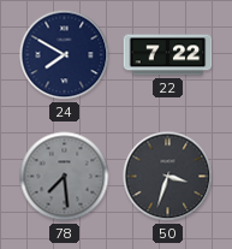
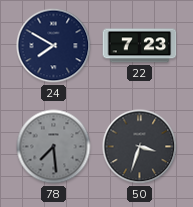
22: 7:22 -> 7:23 (140, 46)
